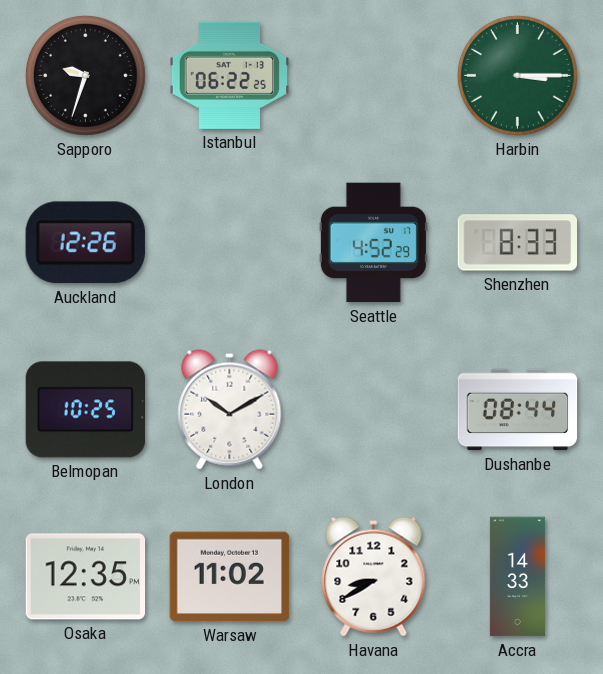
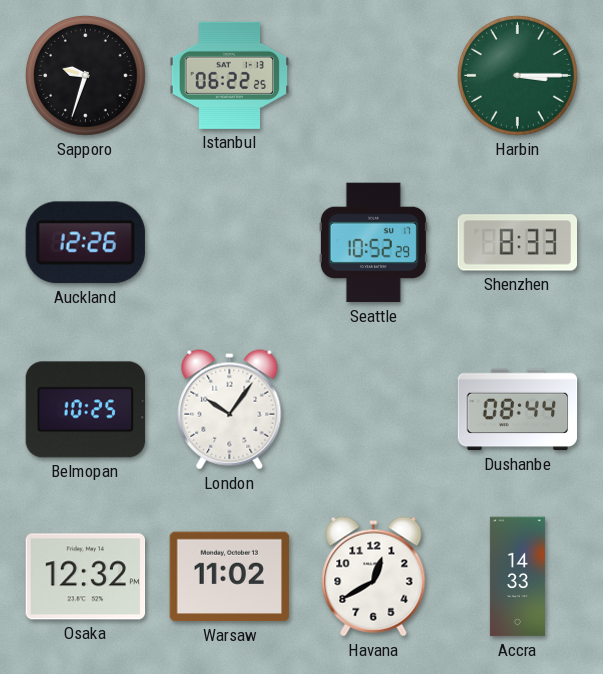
Seattle: 4:52 -> 10:52 (373, 243)
London: 10:10 -> 10:06 (230, 410)
Osaka: 12:35 -> 12:32 (86, 577)
Havana: 8:40 -> 12:40 (374, 577)
